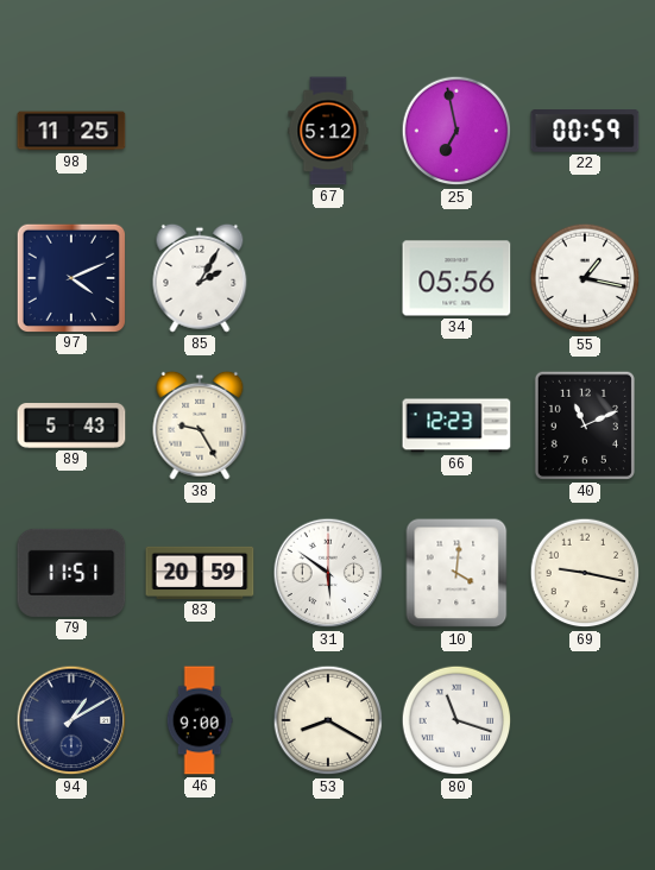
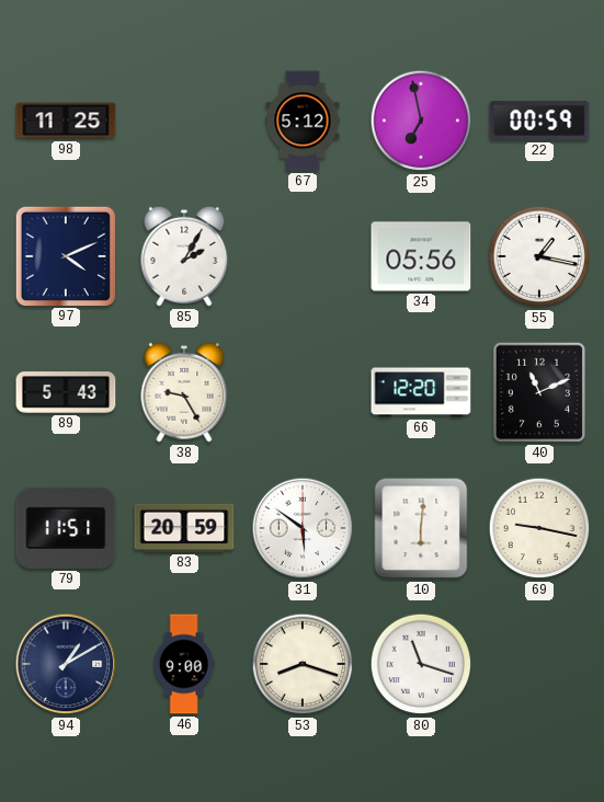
66: 12:23 -> 12:20 (421, 392)
10: 4:01 -> 6:01 (421, 528)
53: 8:20 -> 8:18 (303, 664)
